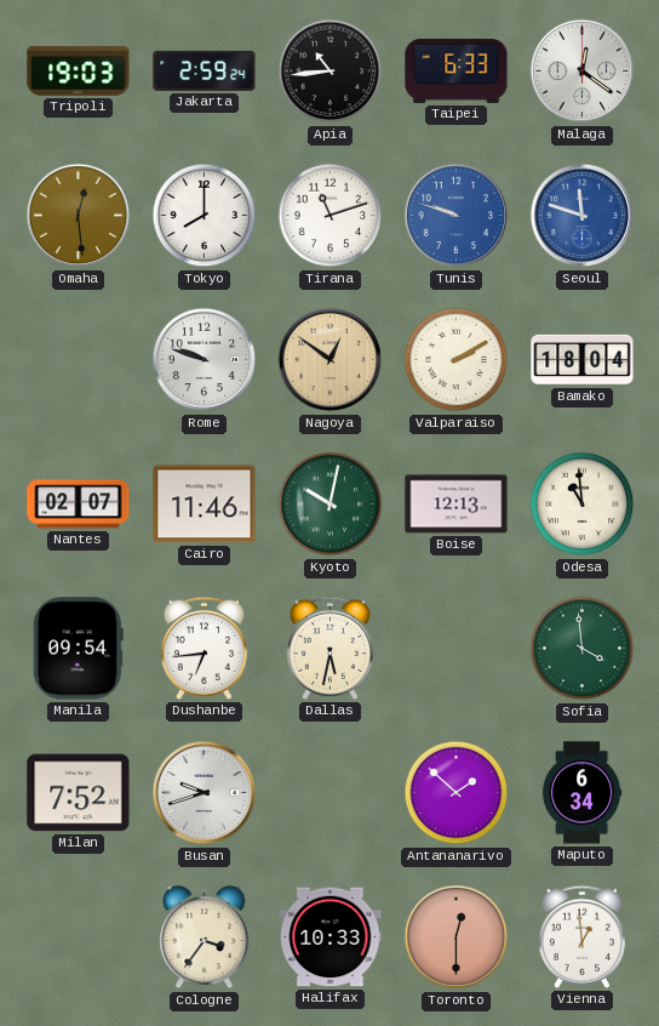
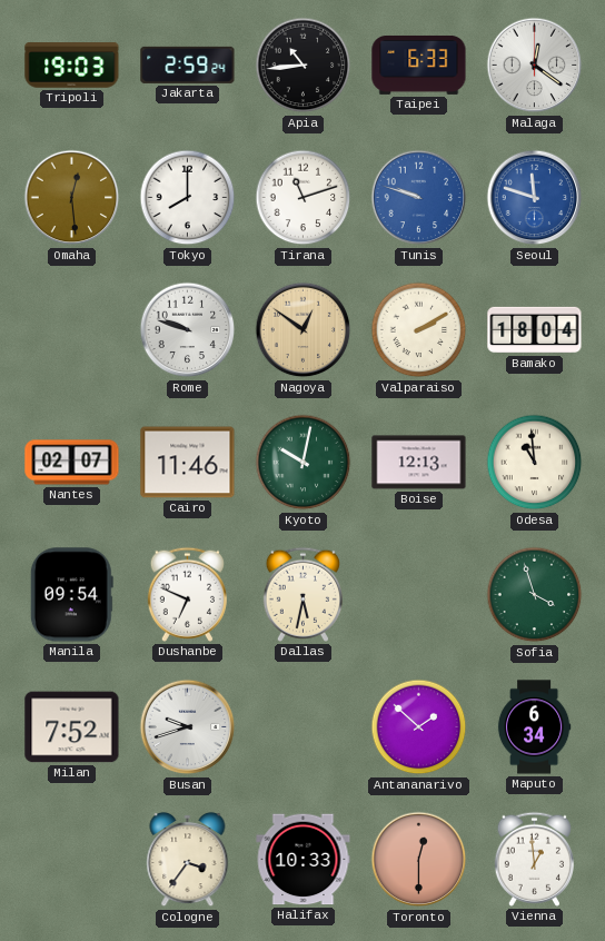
Dushanbe: 6:44 -> 6:49 (187, 594)
Sofia: 3:59 -> 3:57 (535, 595)
